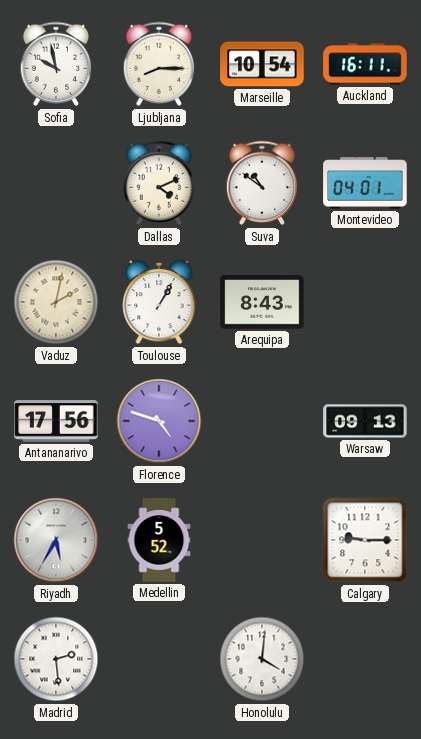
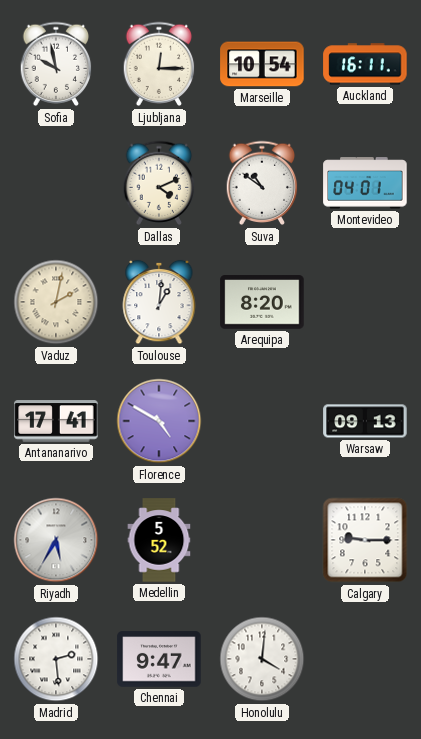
Ljubljana: 8:15 -> 12:15 (159, 64)
Toulouse: 1:05 -> 1:01 (159, 302)
Arequipa: 8:43 -> 8:20 (262, 302)
Antananarivo: 17:56 -> 17:41 (56, 421)
Florence: 4:48 -> 4:50 (159, 421)
Chennai: none -> 9:47 (159, 659)
